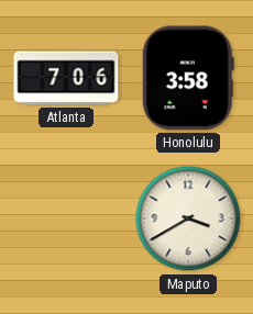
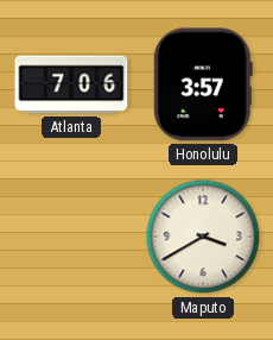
Honolulu: 3:58 -> 3:57 (203, 84)
